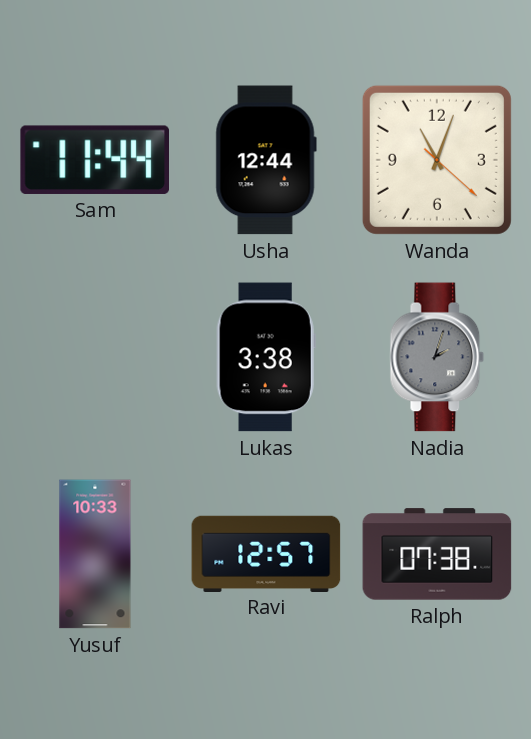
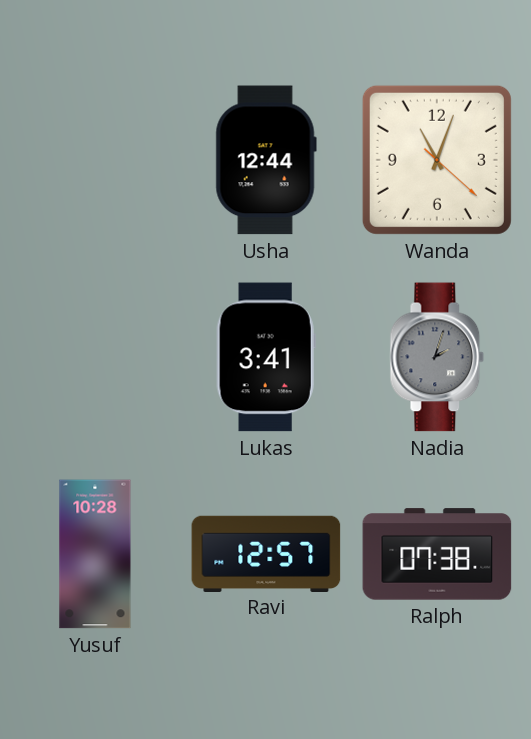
Sam: 11:44 -> none (94, 160)
Lukas: 3:38 -> 3:41 (266, 357)
Yusuf: 10:33 -> 10:28 (95, 554)
